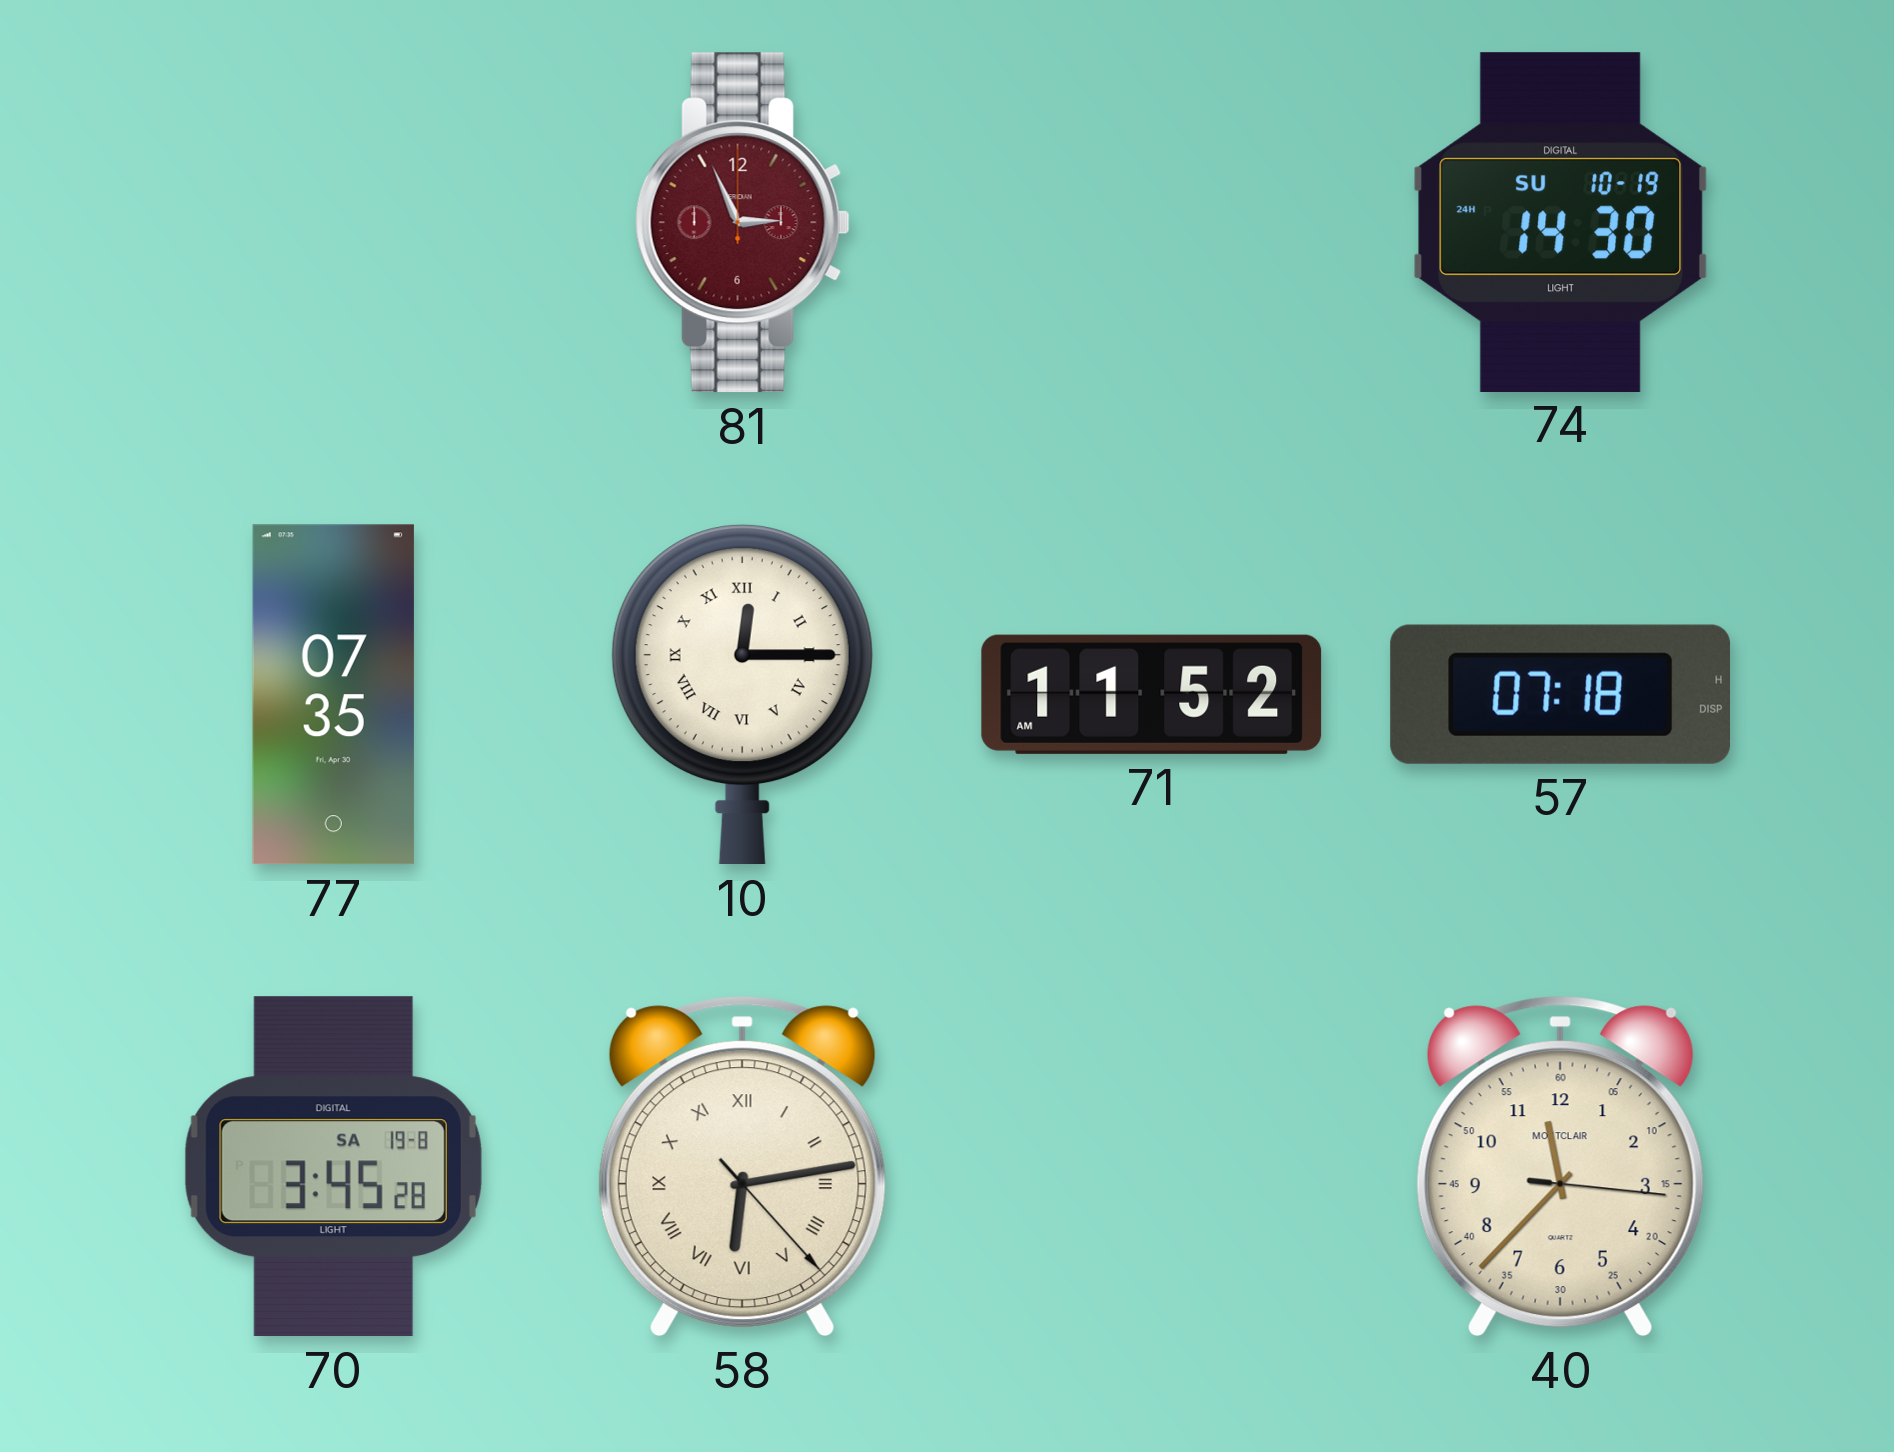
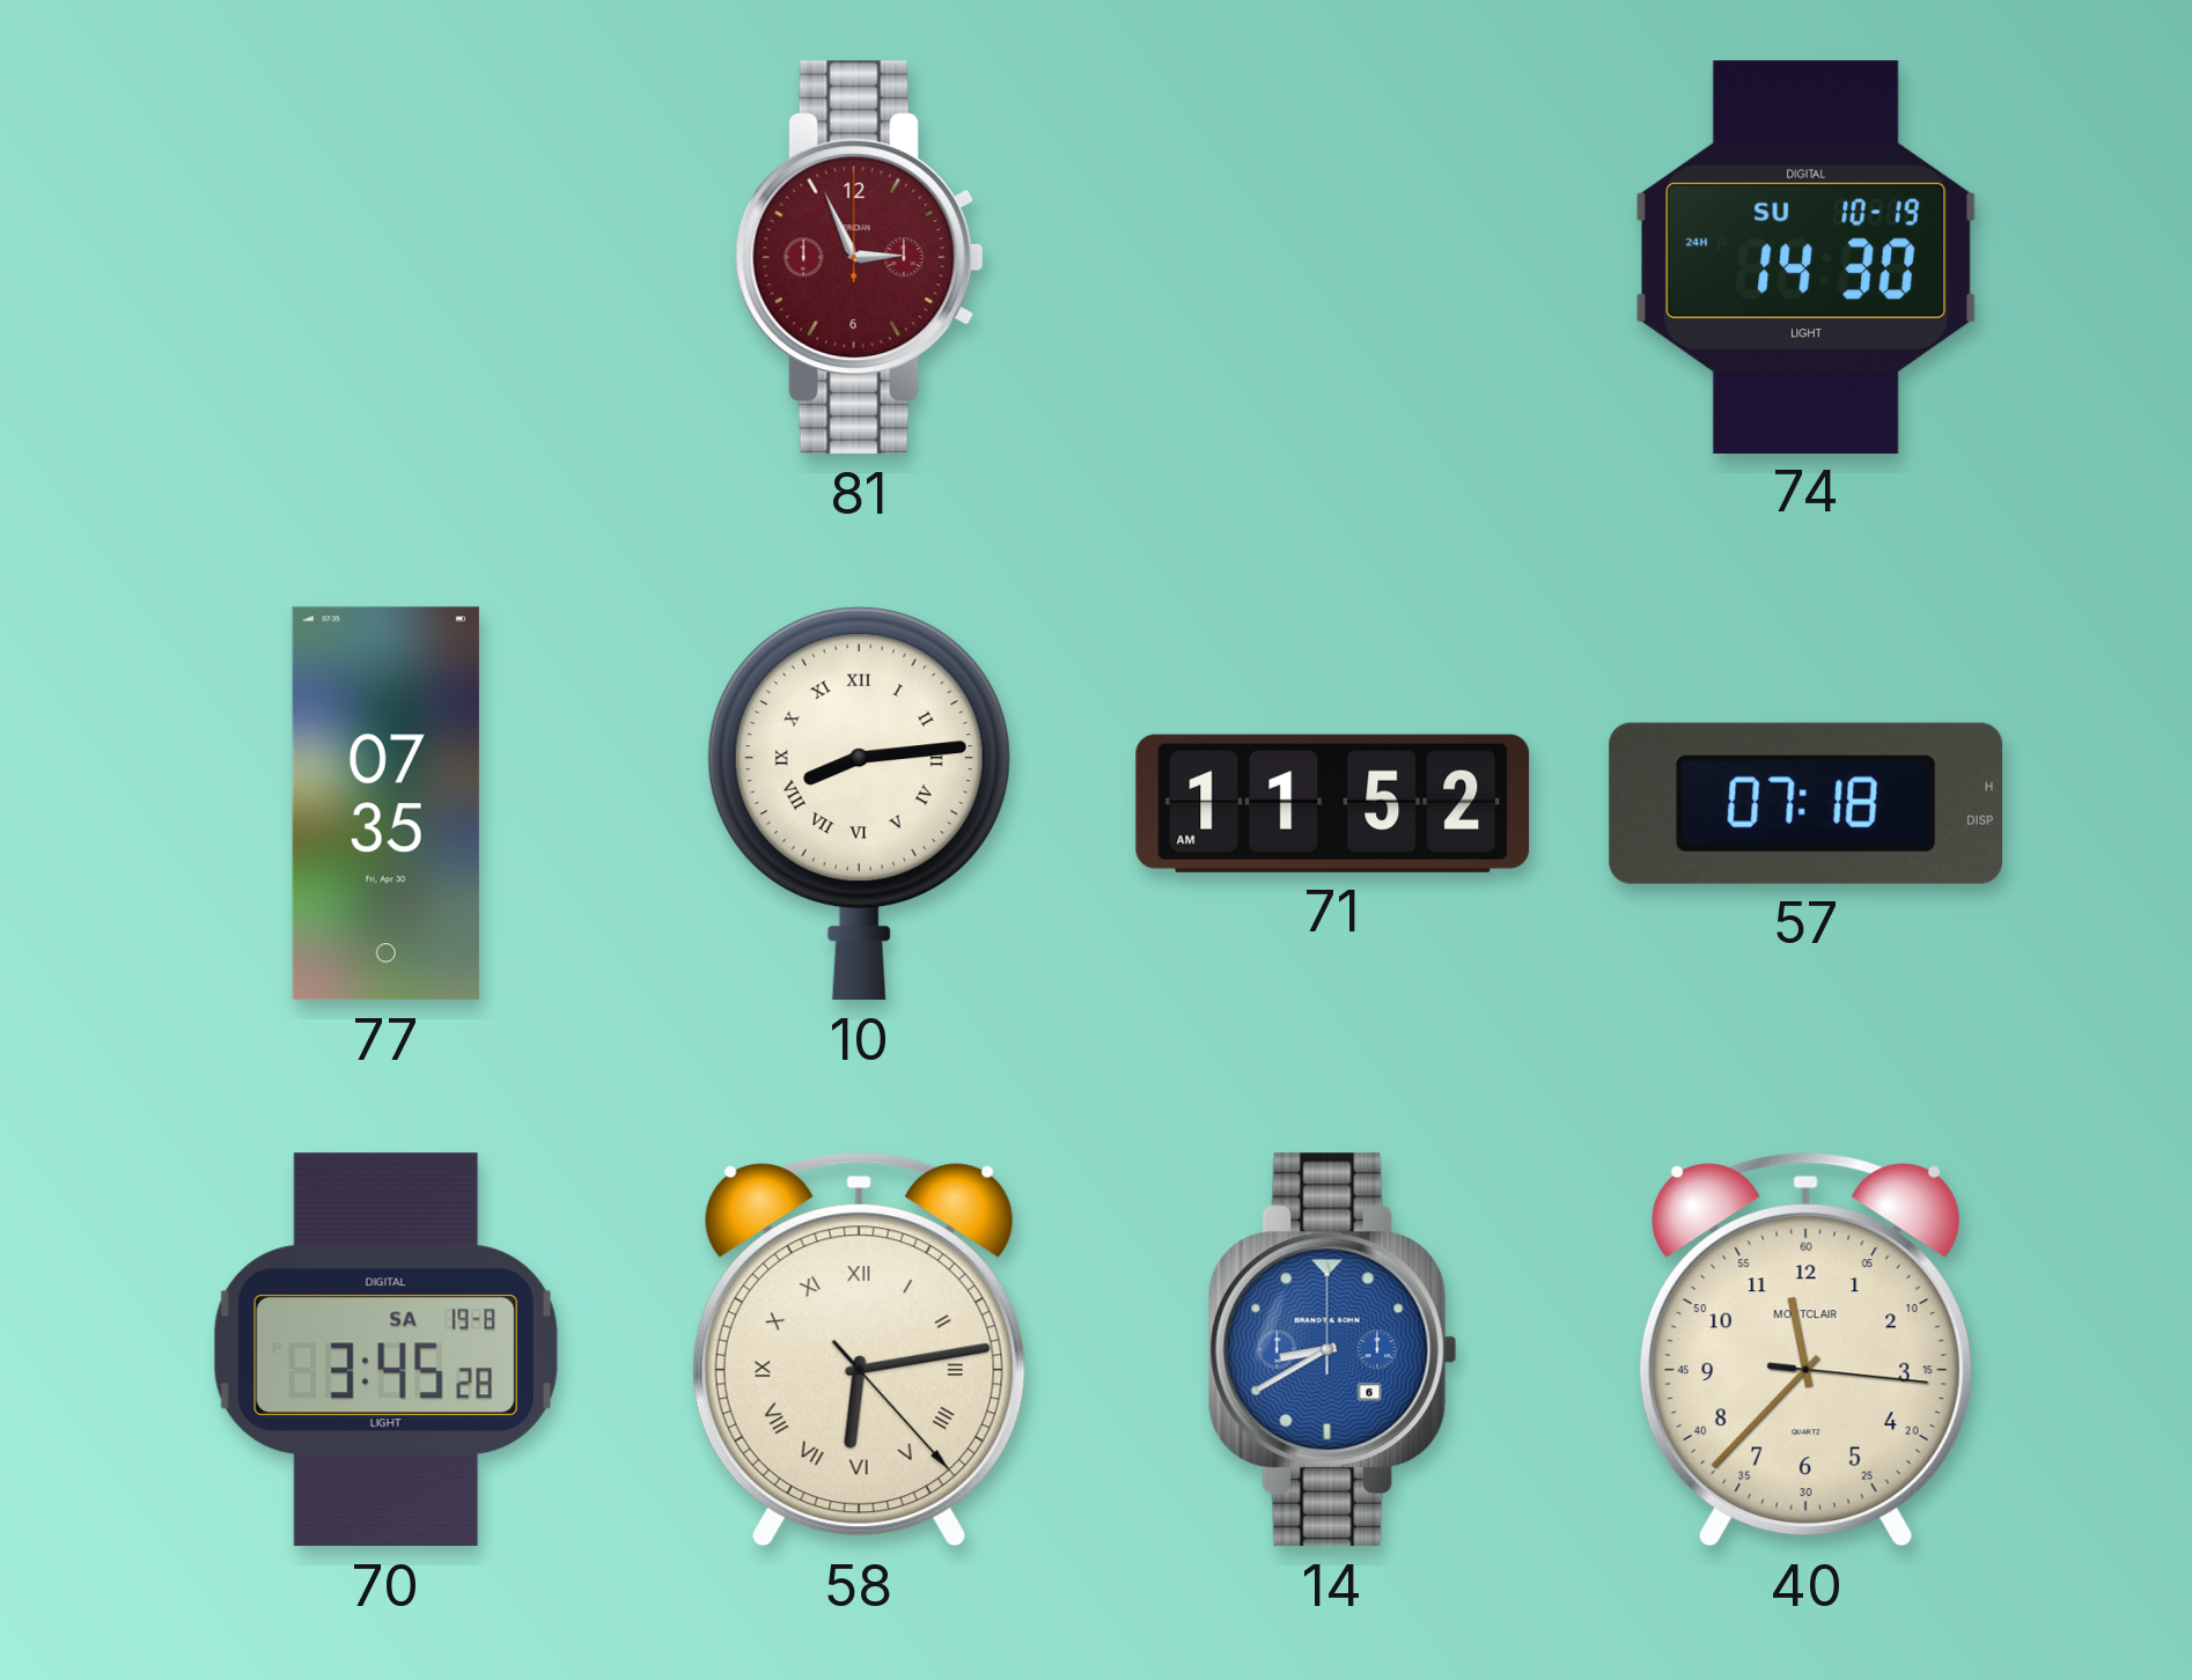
10: 12:15 -> 8:14 (859, 804)
14: none -> 8:40 (1332, 1350)
